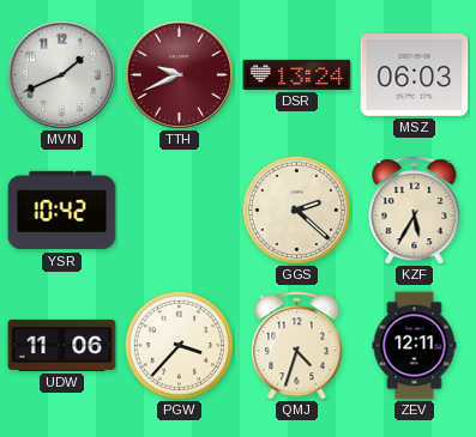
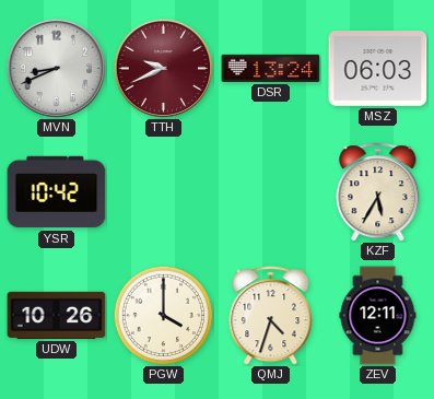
MVN: 1:41 -> 8:41 (56, 68)
GGS: 2:22 -> none (296, 210)
UDW: 11:06 -> 10:26 (57, 315)
PGW: 3:37 -> 4:00 (163, 315)
